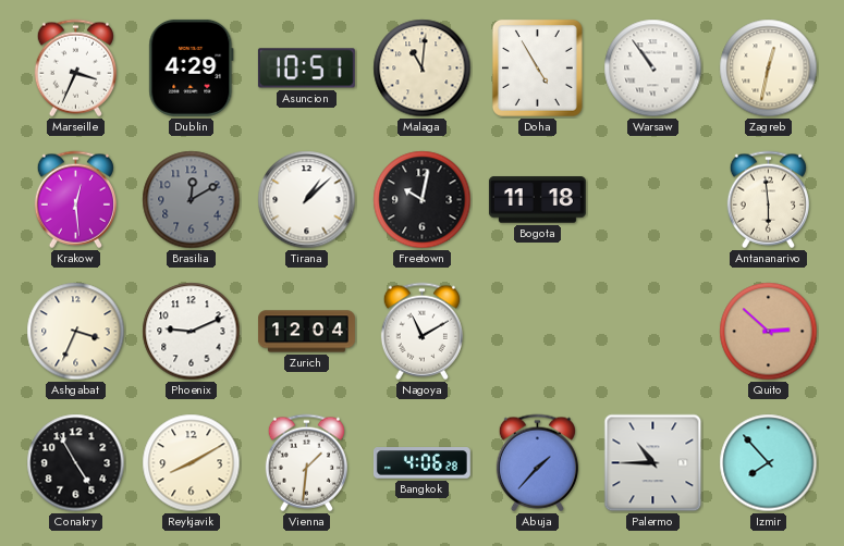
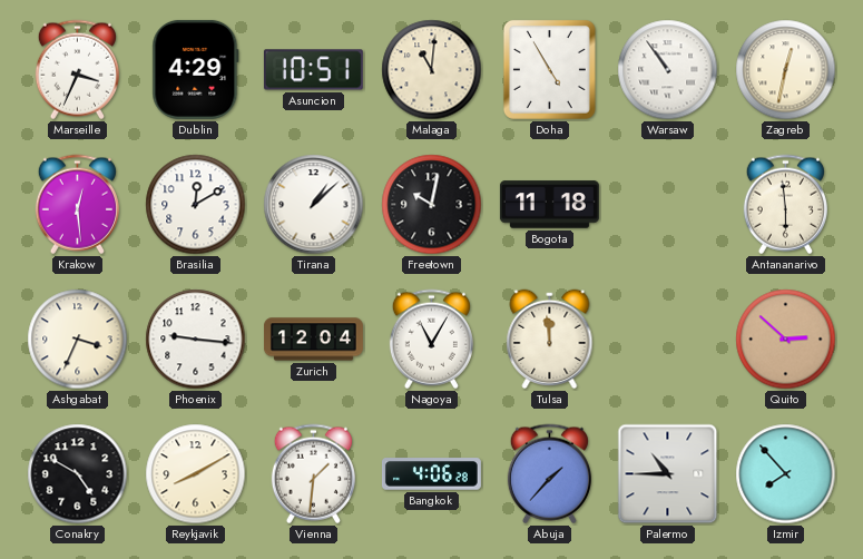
Brasilia dial: grey -> white (196, 205)
Phoenix: 9:11 -> 9:16 (196, 340)
Nagoya: 11:10 -> 11:05 (431, 340)
Tulsa: none -> 11:59 (550, 340)
Conakry: 4:55 -> 4:50 (78, 474)
